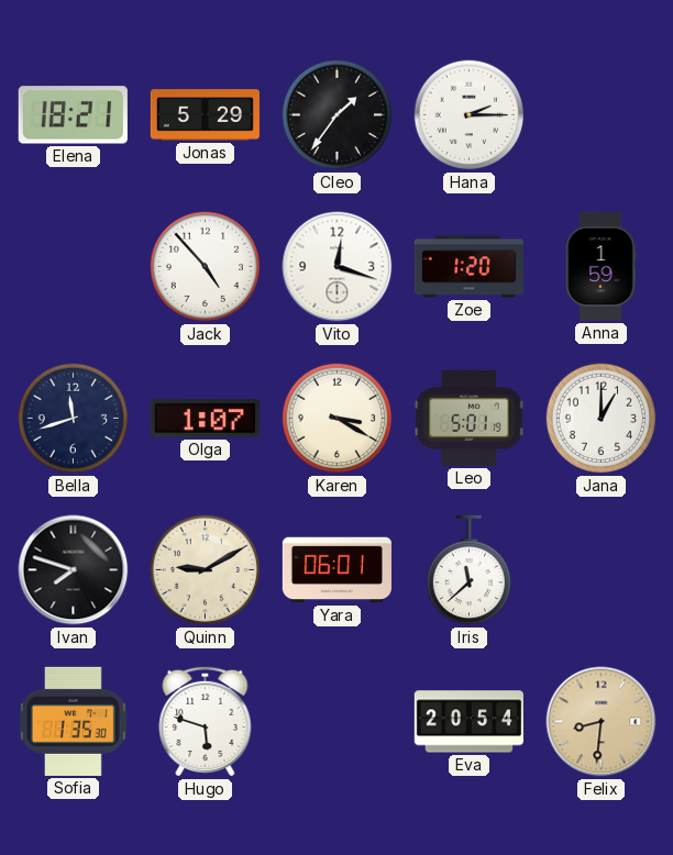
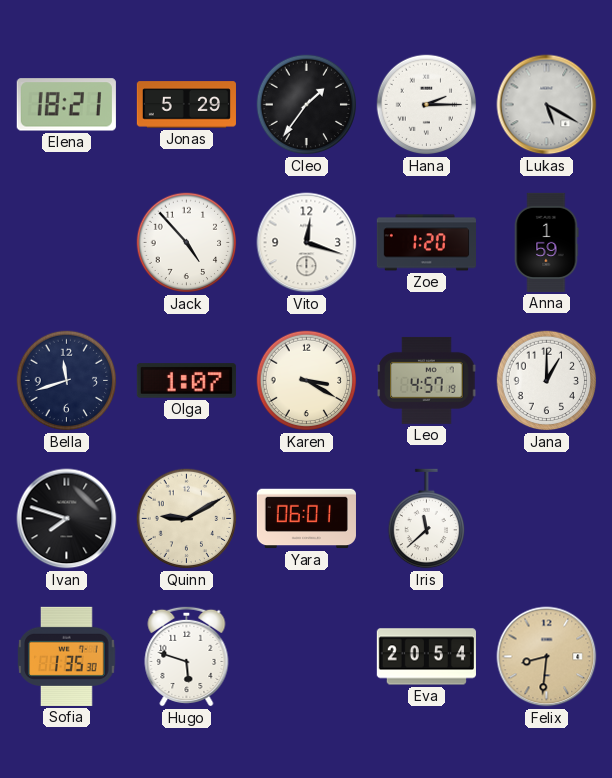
Lukas: none -> 5:20 (547, 105)
Leo: 5:01 -> 4:57 (427, 380)
